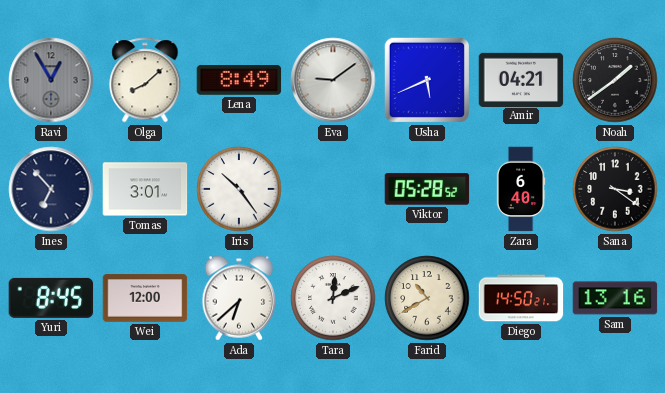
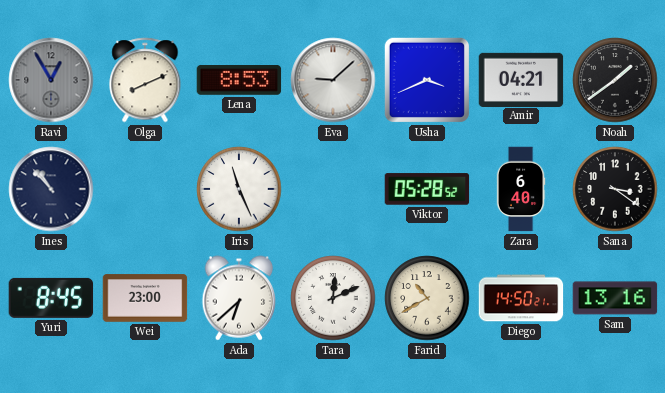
Olga: 8:08 -> 8:11 (145, 80)
Lena: 8:49 -> 8:53 (239, 81)
Eva: 9:09 -> 9:08 (333, 80)
Usha: 5:41 -> 3:41 (427, 80)
Ines: 6:53 -> 10:53 (51, 189)
Tomas: 3:01 -> none (145, 189)
Iris: 10:24 -> 11:26 (239, 189)
Wei: 12:00 -> 23:00 (145, 298)
